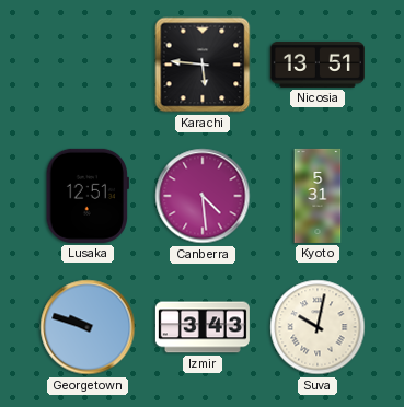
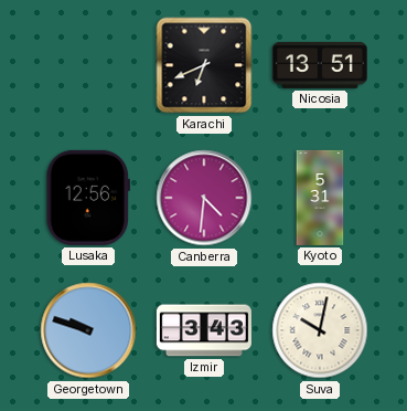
Karachi: 5:46 -> 6:41 (204, 65)
Lusaka: 12:51 -> 12:56 (87, 198)
Canberra: 4:29 -> 4:31 (204, 198)
